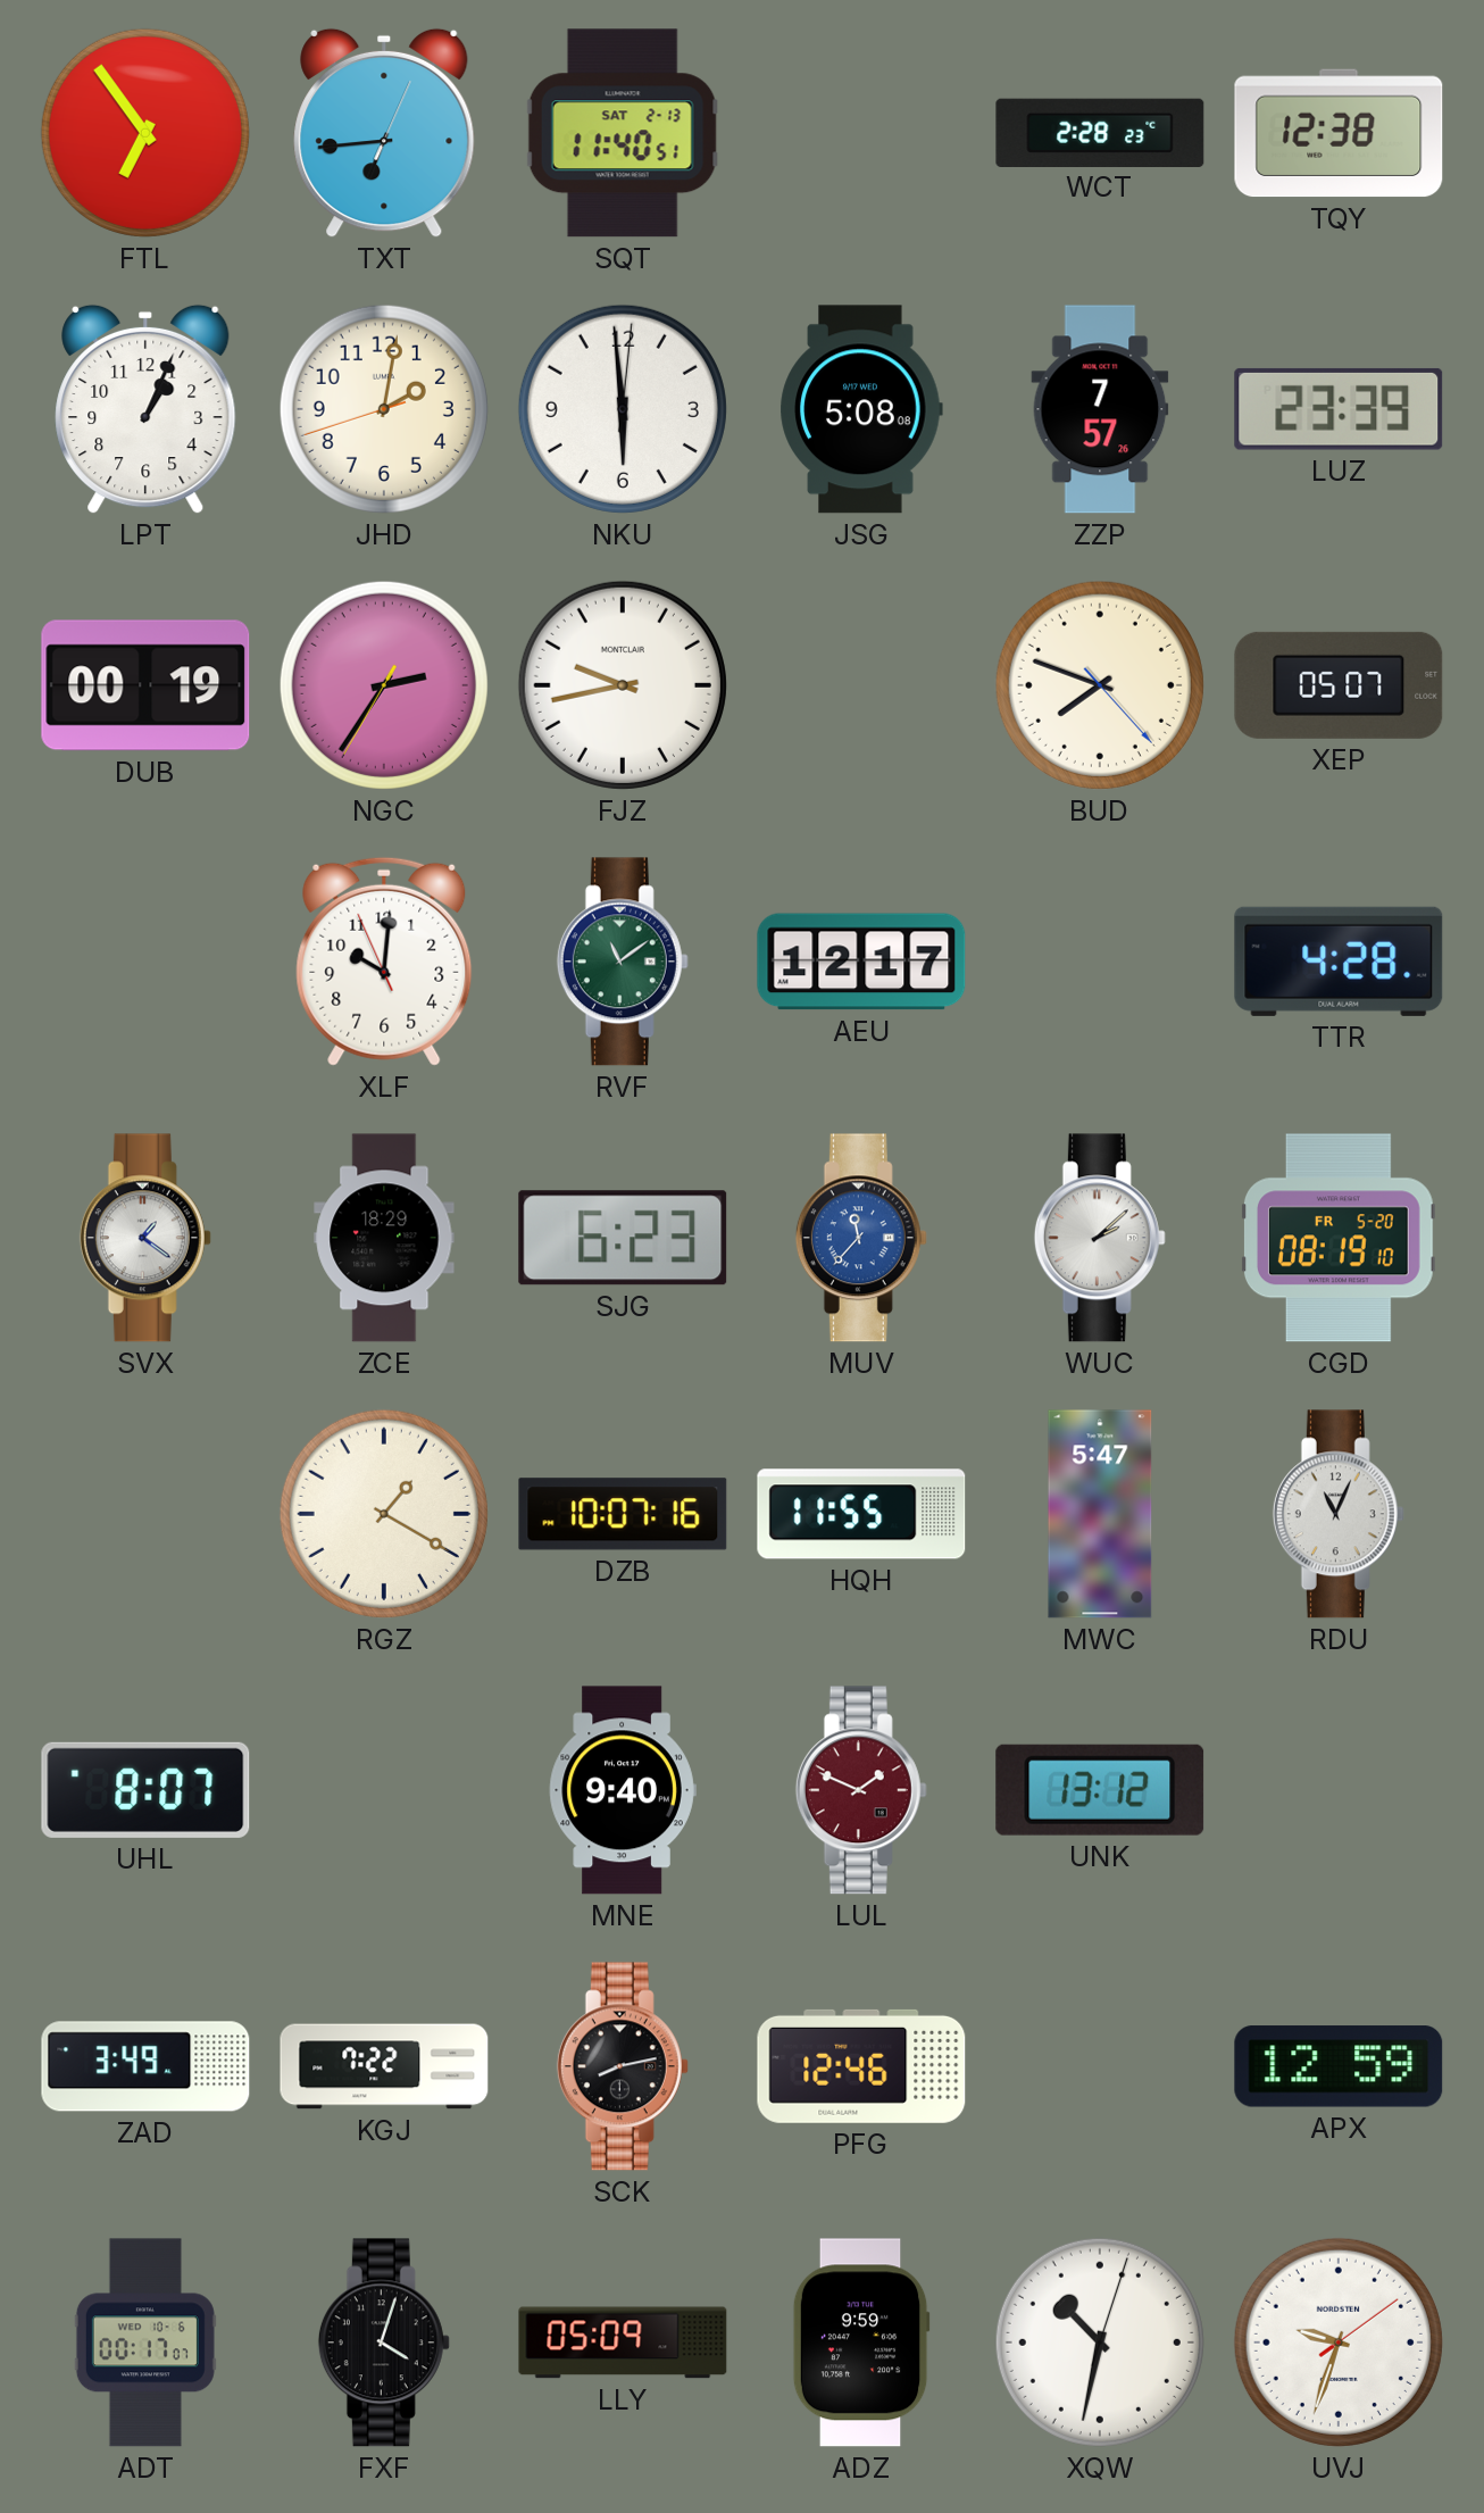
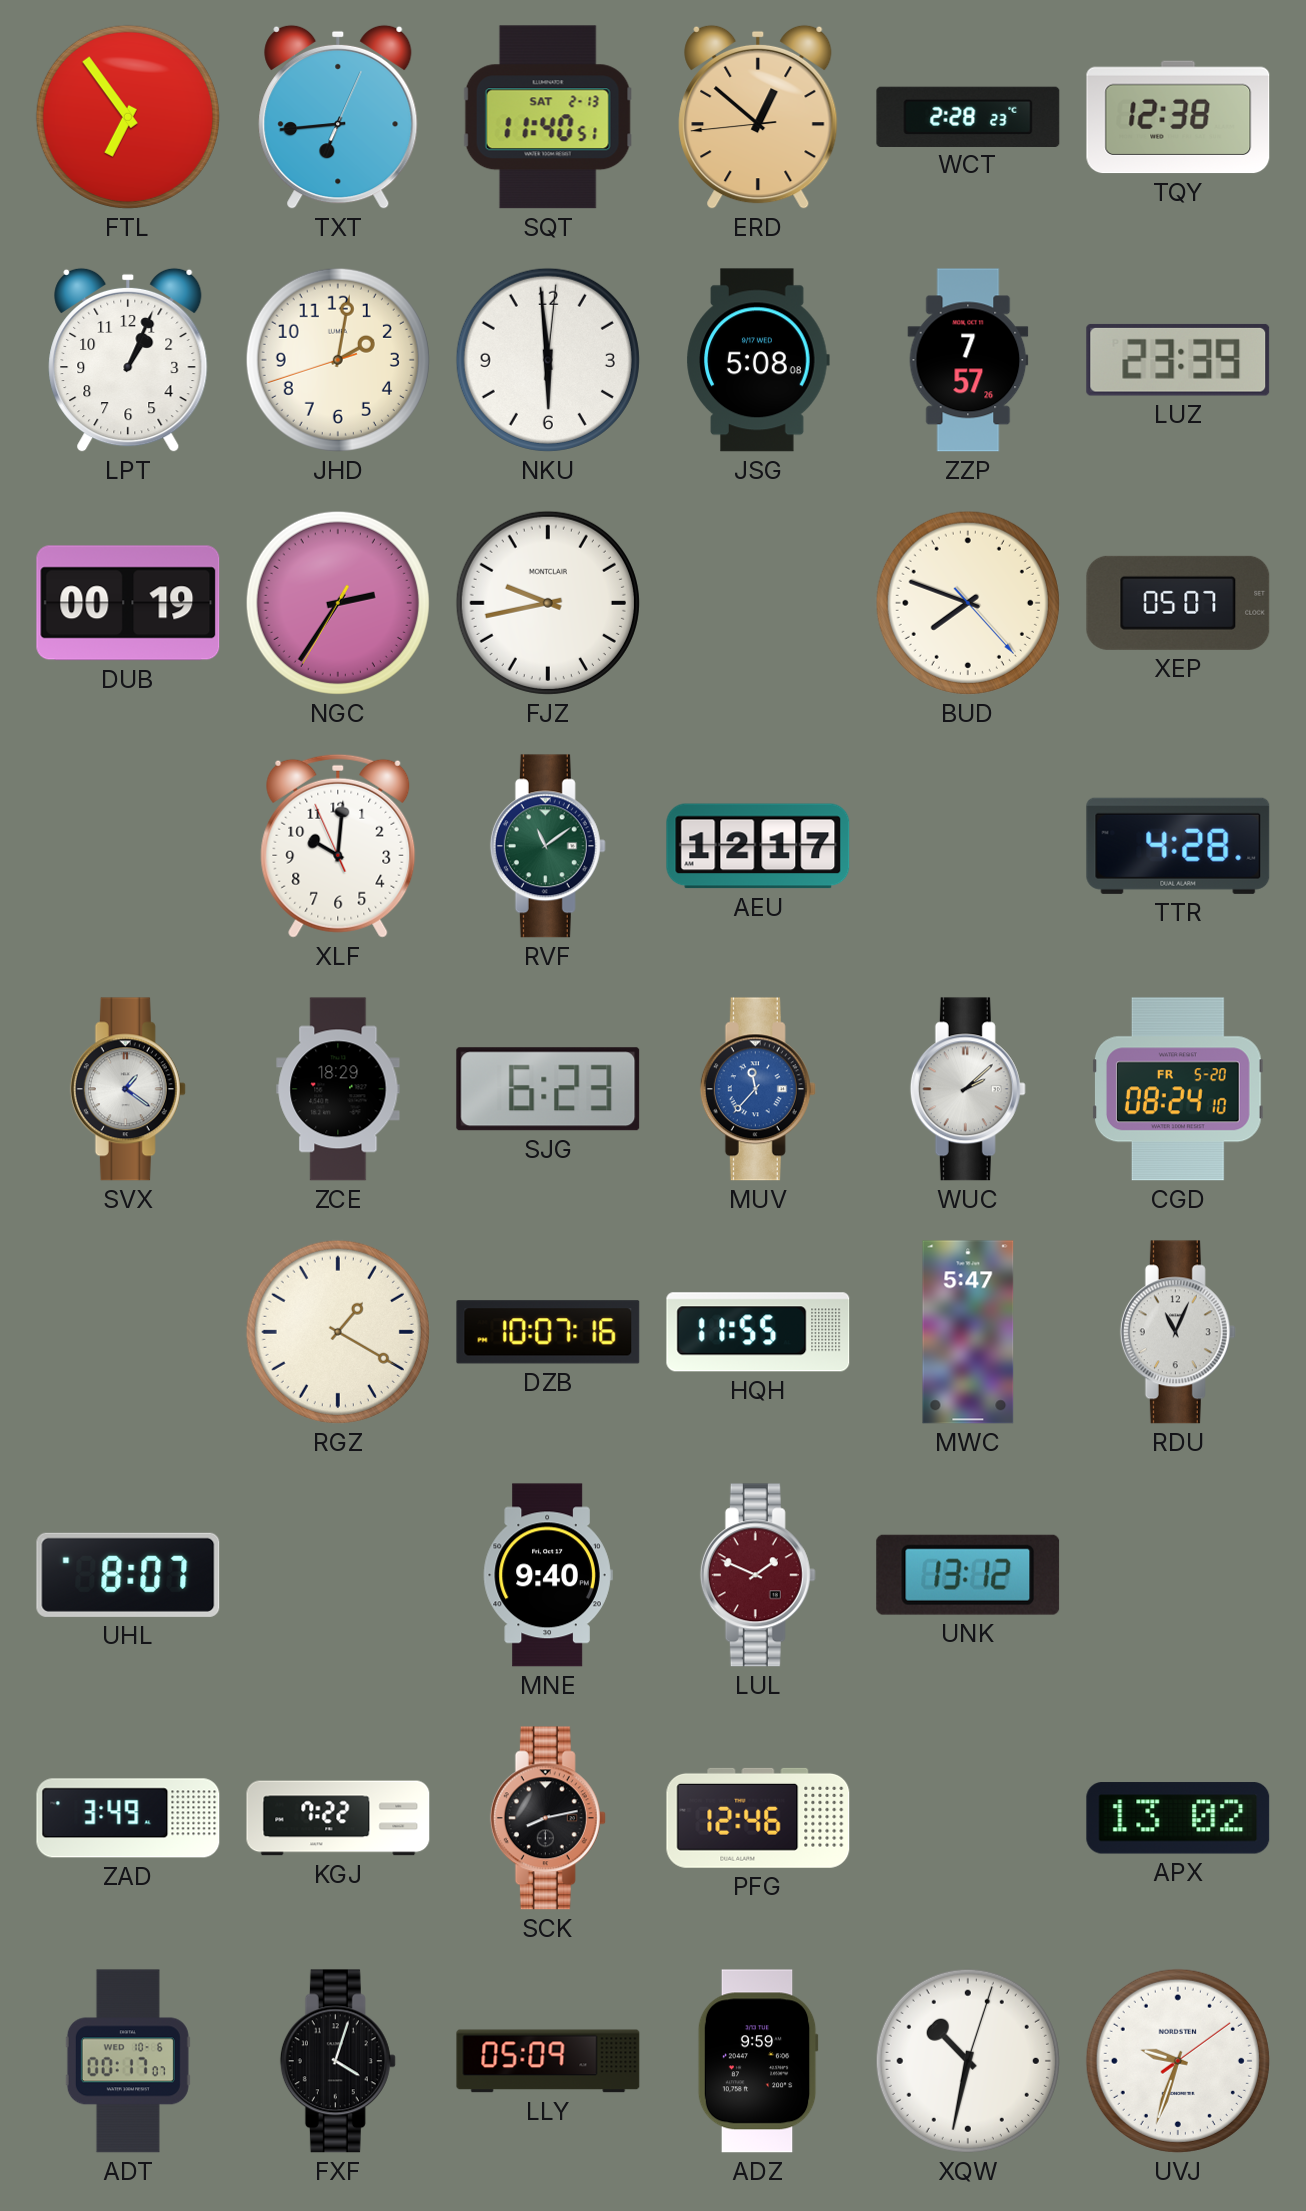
ERD: none -> 12:51 (758, 117)
CGD: 08:19 -> 08:24 (1179, 1089)
APX: 12:59 -> 13:02 (1178, 1818)
